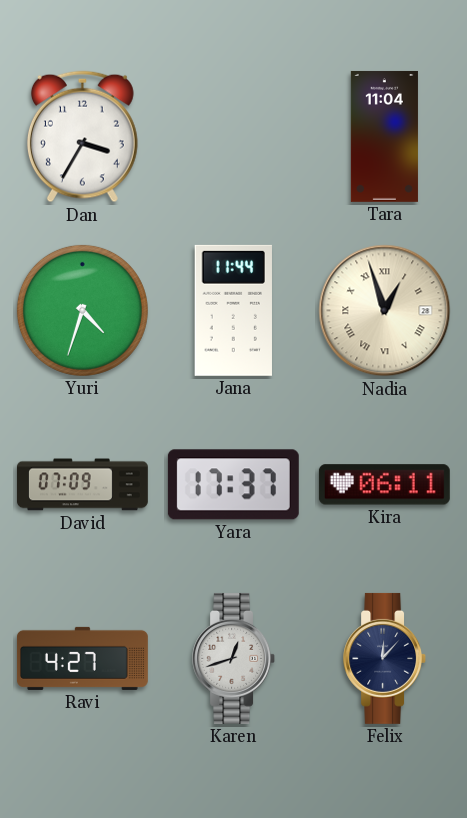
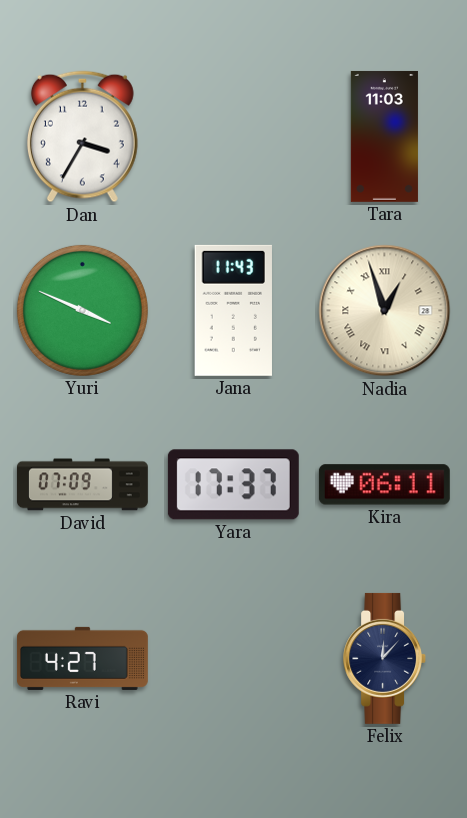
Tara: 11:04 -> 11:03 (384, 136)
Yuri: 4:33 -> 3:49 (82, 310)
Jana: 11:44 -> 11:43 (233, 310)
Karen: 12:42 -> none (234, 658)
